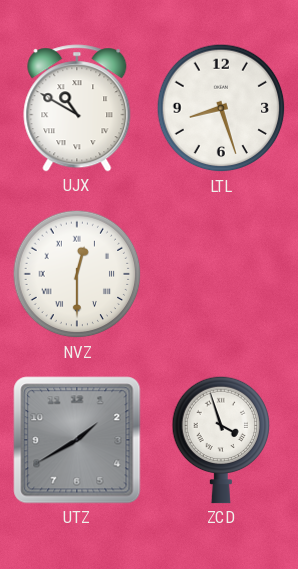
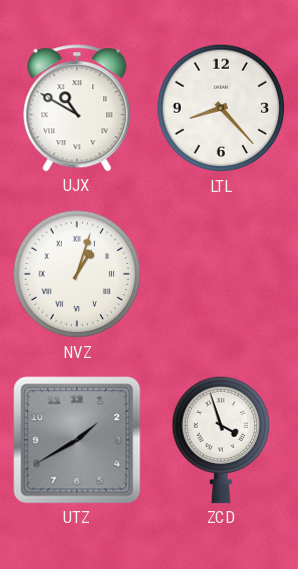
LTL: 8:27 -> 8:23 (221, 108)
NVZ: 12:30 -> 1:03 (77, 274)
